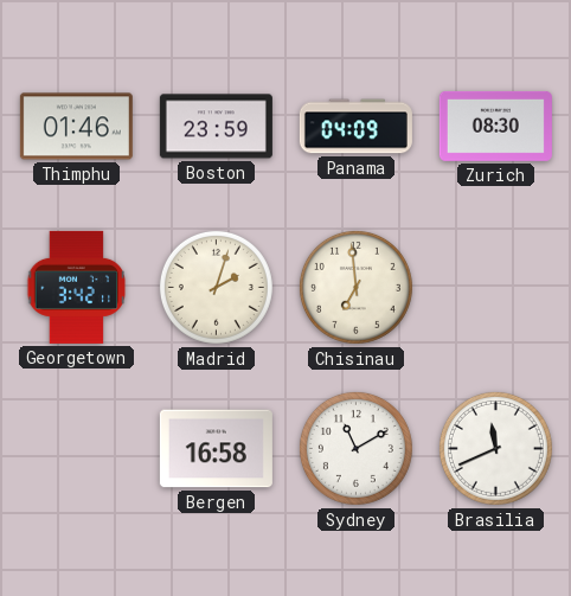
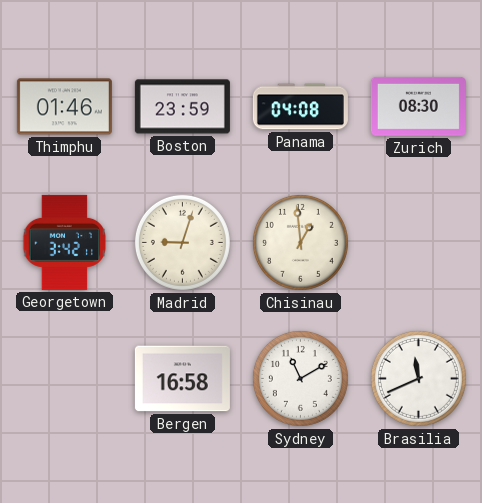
Panama: 04:09 -> 04:08 (300, 107)
Madrid: 2:03 -> 9:03 (182, 242)
Chisinau: 6:59 -> 12:59 (300, 242)
